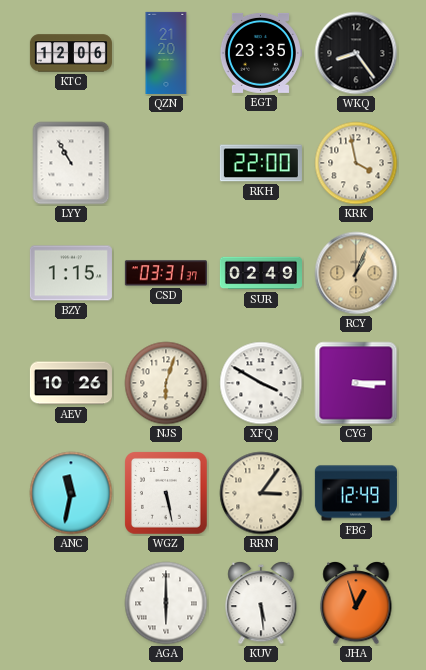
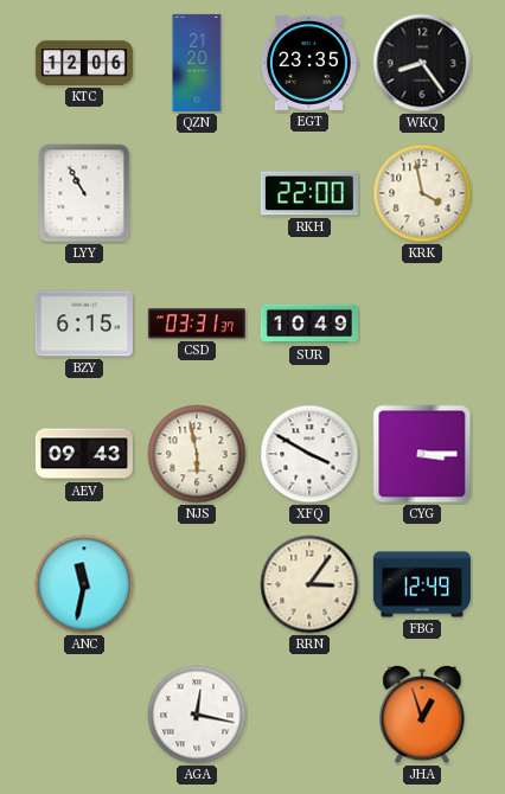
BZY: 1:15 -> 6:15 (84, 324)
SUR: 02:49 -> 10:49 (309, 324)
RCY: 1:04 -> none (356, 273)
AEV: 10:26 -> 09:43 (84, 454)
NJS: 6:03 -> 5:58 (197, 454)
WGZ: 5:28 -> none (167, 494)
AGA: 6:00 -> 12:17 (197, 715)
KUV: 5:29 -> none (261, 603)
